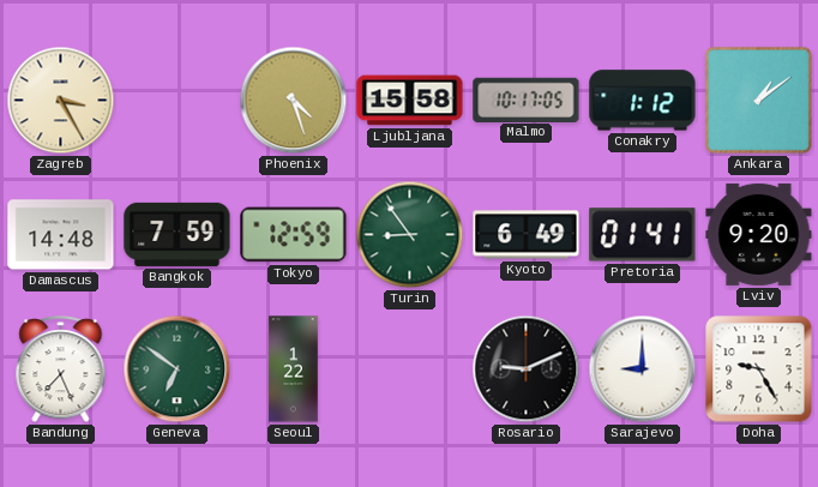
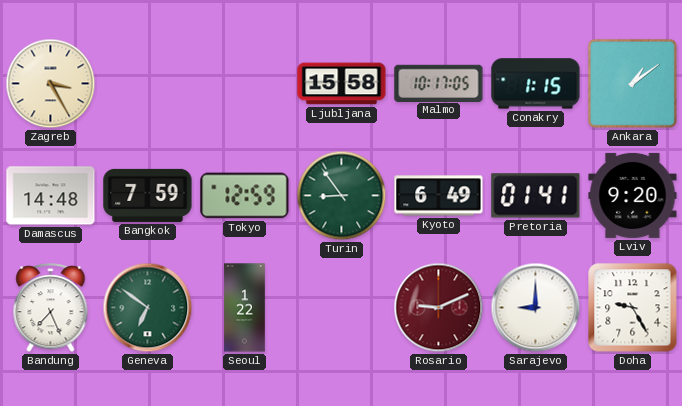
Phoenix: 4:27 -> none (294, 101)
Conakry: 1:12 -> 1:15 (536, 84)
Rosario dial: black -> burgundy (439, 308)
